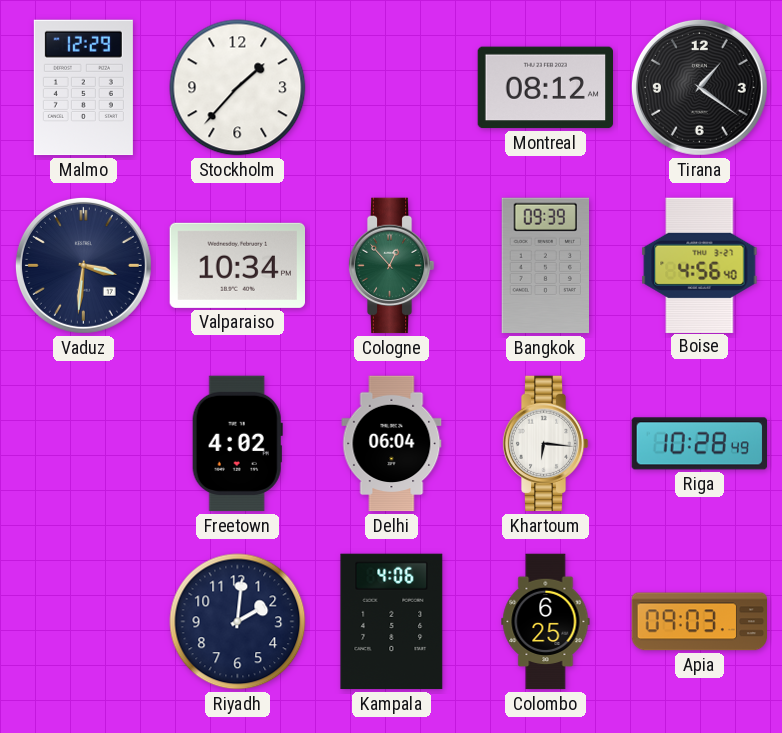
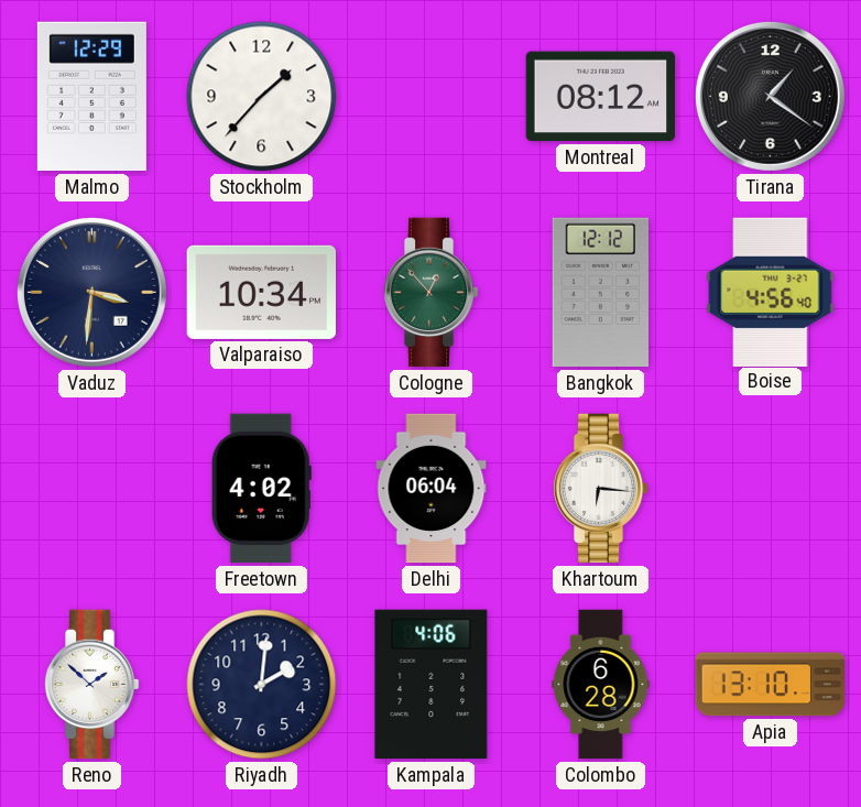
Bangkok: 09:39 -> 12:12 (601, 293)
Riga: 10:28 -> none (699, 444)
Reno: none -> 1:52 (91, 685)
Colombo: 6:25 -> 6:28 (601, 685)
Apia: 09:03 -> 13:10 (770, 685)
